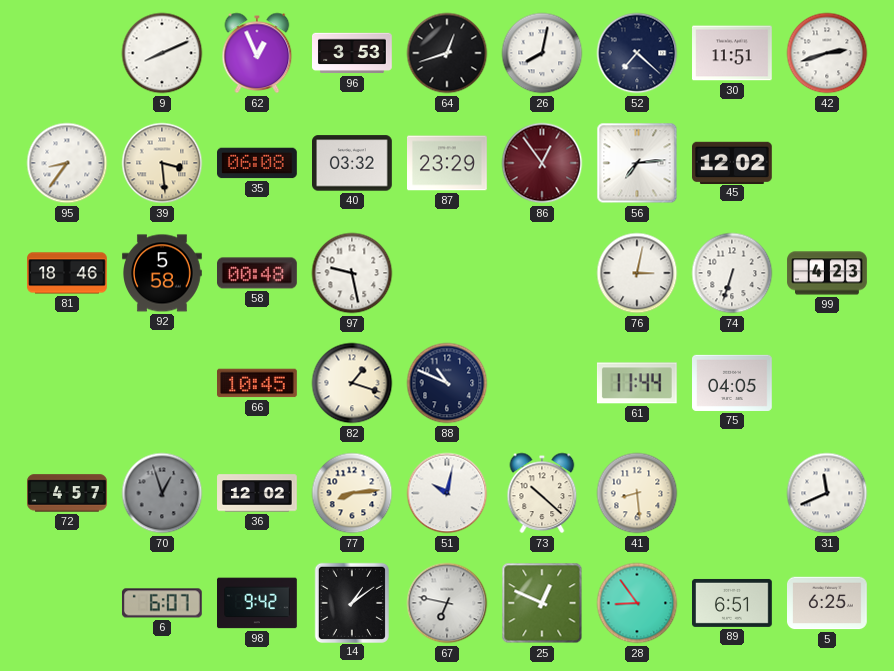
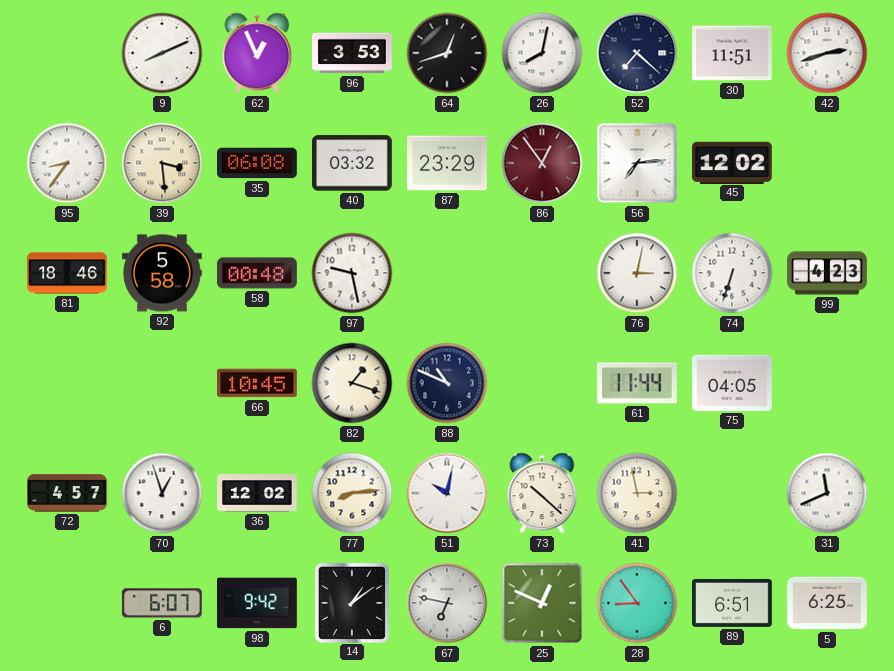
70 dial: grey -> white (162, 493)
41: 8:29 -> 2:58 (637, 493)
